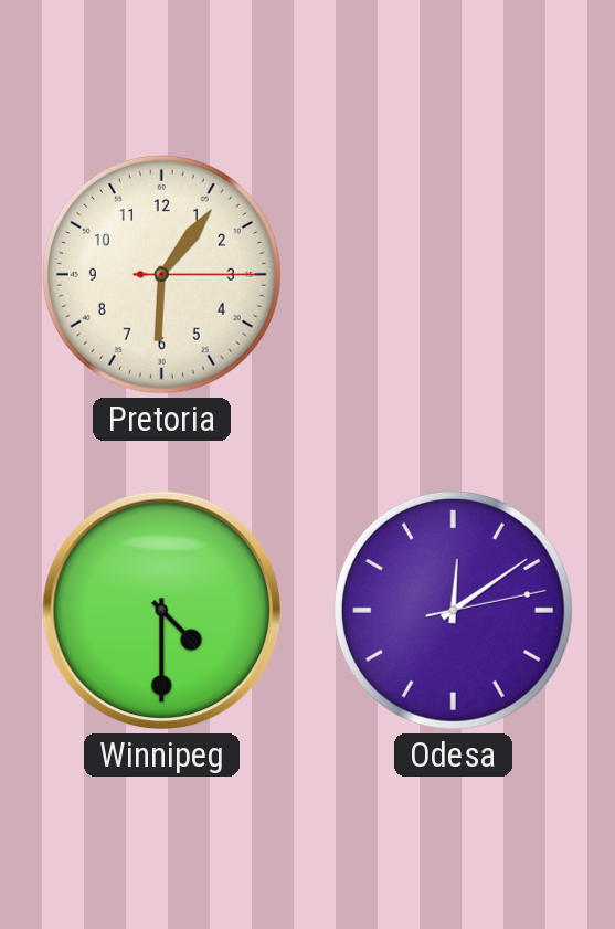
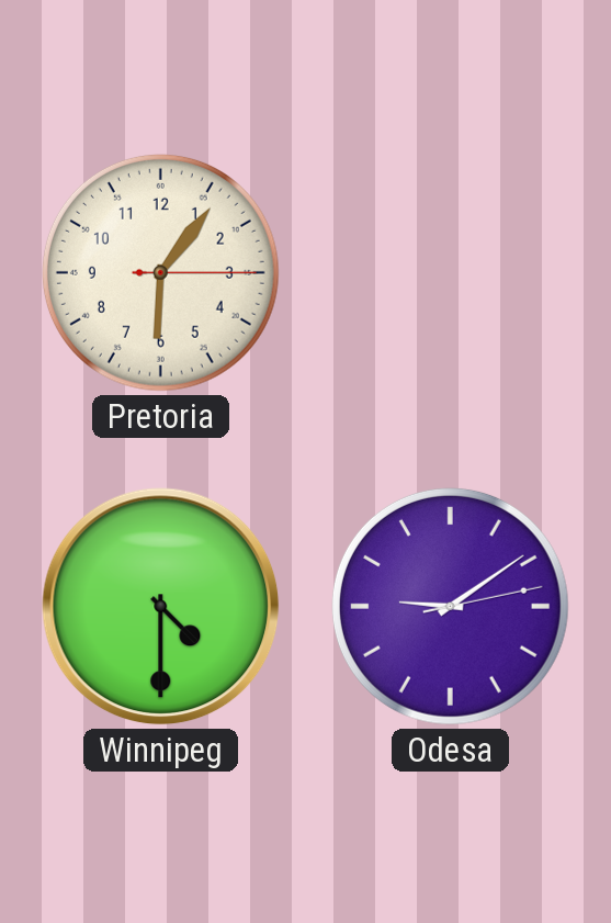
Odesa: 12:09 -> 9:09 (450, 606)
